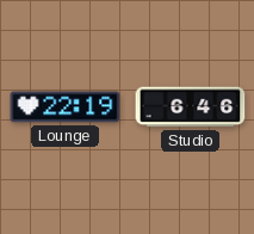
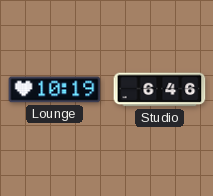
Lounge: 22:19 -> 10:19 (55, 90)
